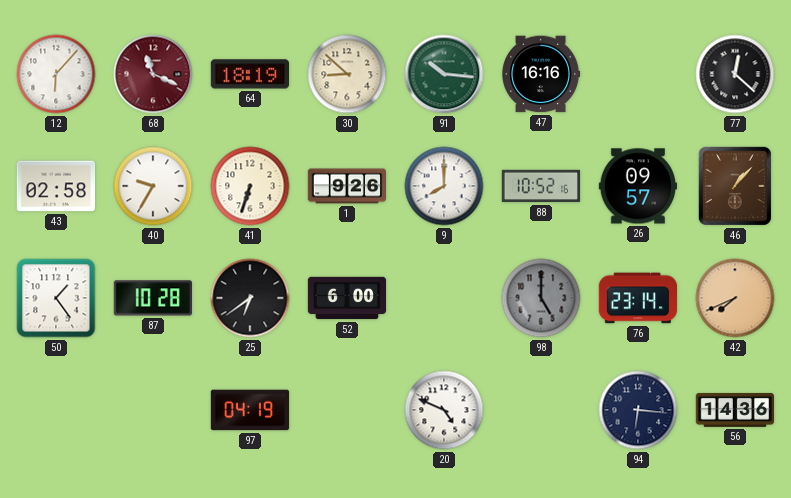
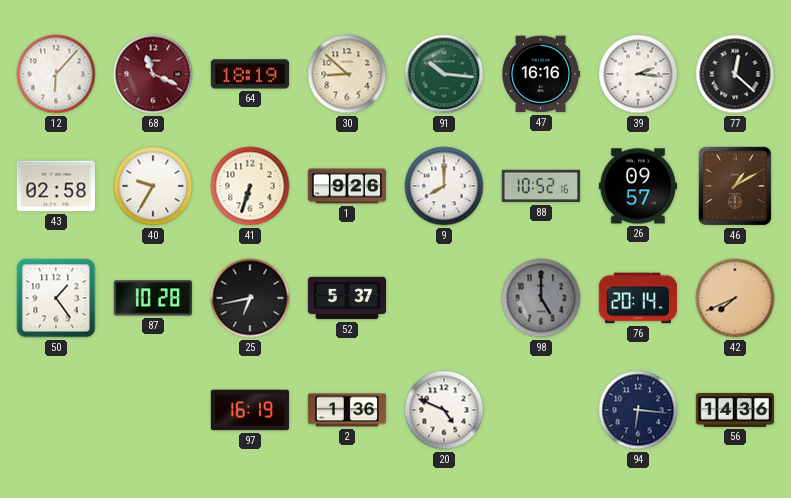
39: none -> 2:16 (638, 74)
46: 1:07 -> 1:10 (735, 186)
25: 6:39 -> 6:43 (250, 298)
52: 6:00 -> 5:37 (347, 298)
76: 23:14 -> 20:14 (637, 298)
97: 04:19 -> 16:19 (250, 410)
2: none -> 1:36 (347, 410)
